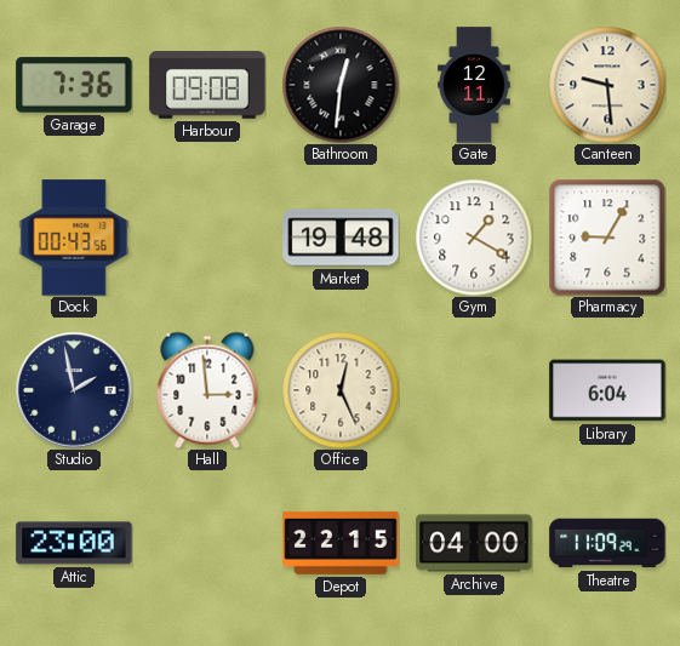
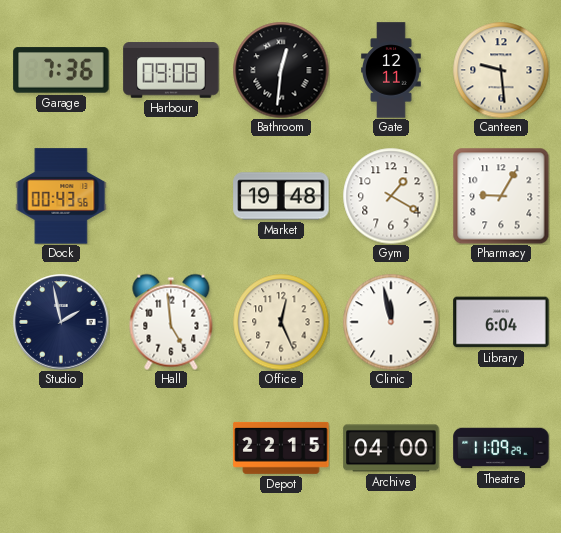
Hall: 2:59 -> 4:59 (171, 322)
Clinic: none -> 11:58 (391, 322)
Attic: 23:00 -> none (74, 543)
